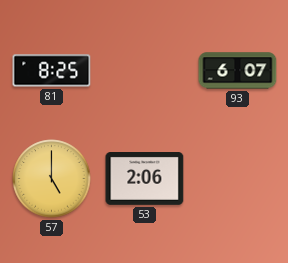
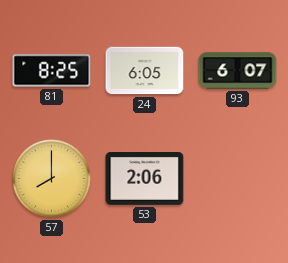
24: none -> 6:05 (145, 71)
57: 5:00 -> 8:00 (52, 179)
